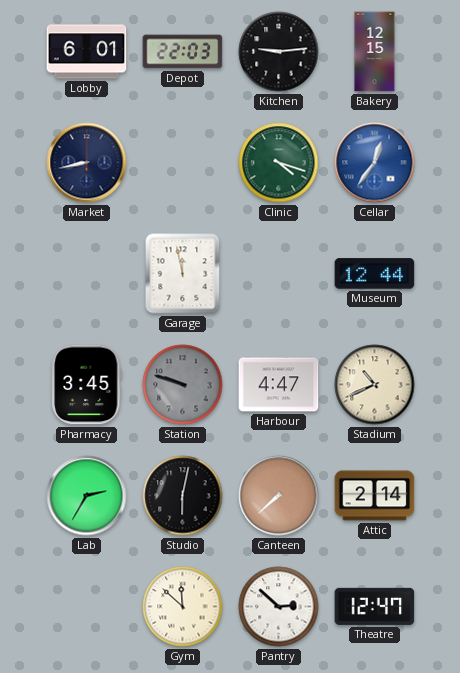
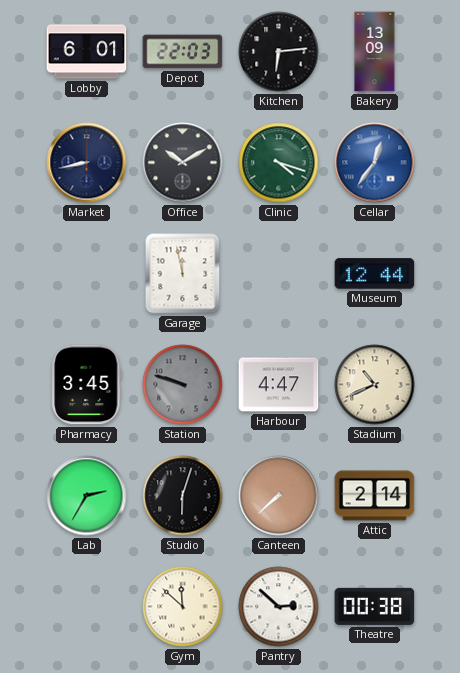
Kitchen: 9:14 -> 6:14 (279, 52)
Bakery: 12:15 -> 13:09 (375, 52)
Office: none -> 10:10 (183, 163)
Studio: 6:02 -> 6:03 (183, 496)
Theatre: 12:47 -> 00:38 (375, 606)
